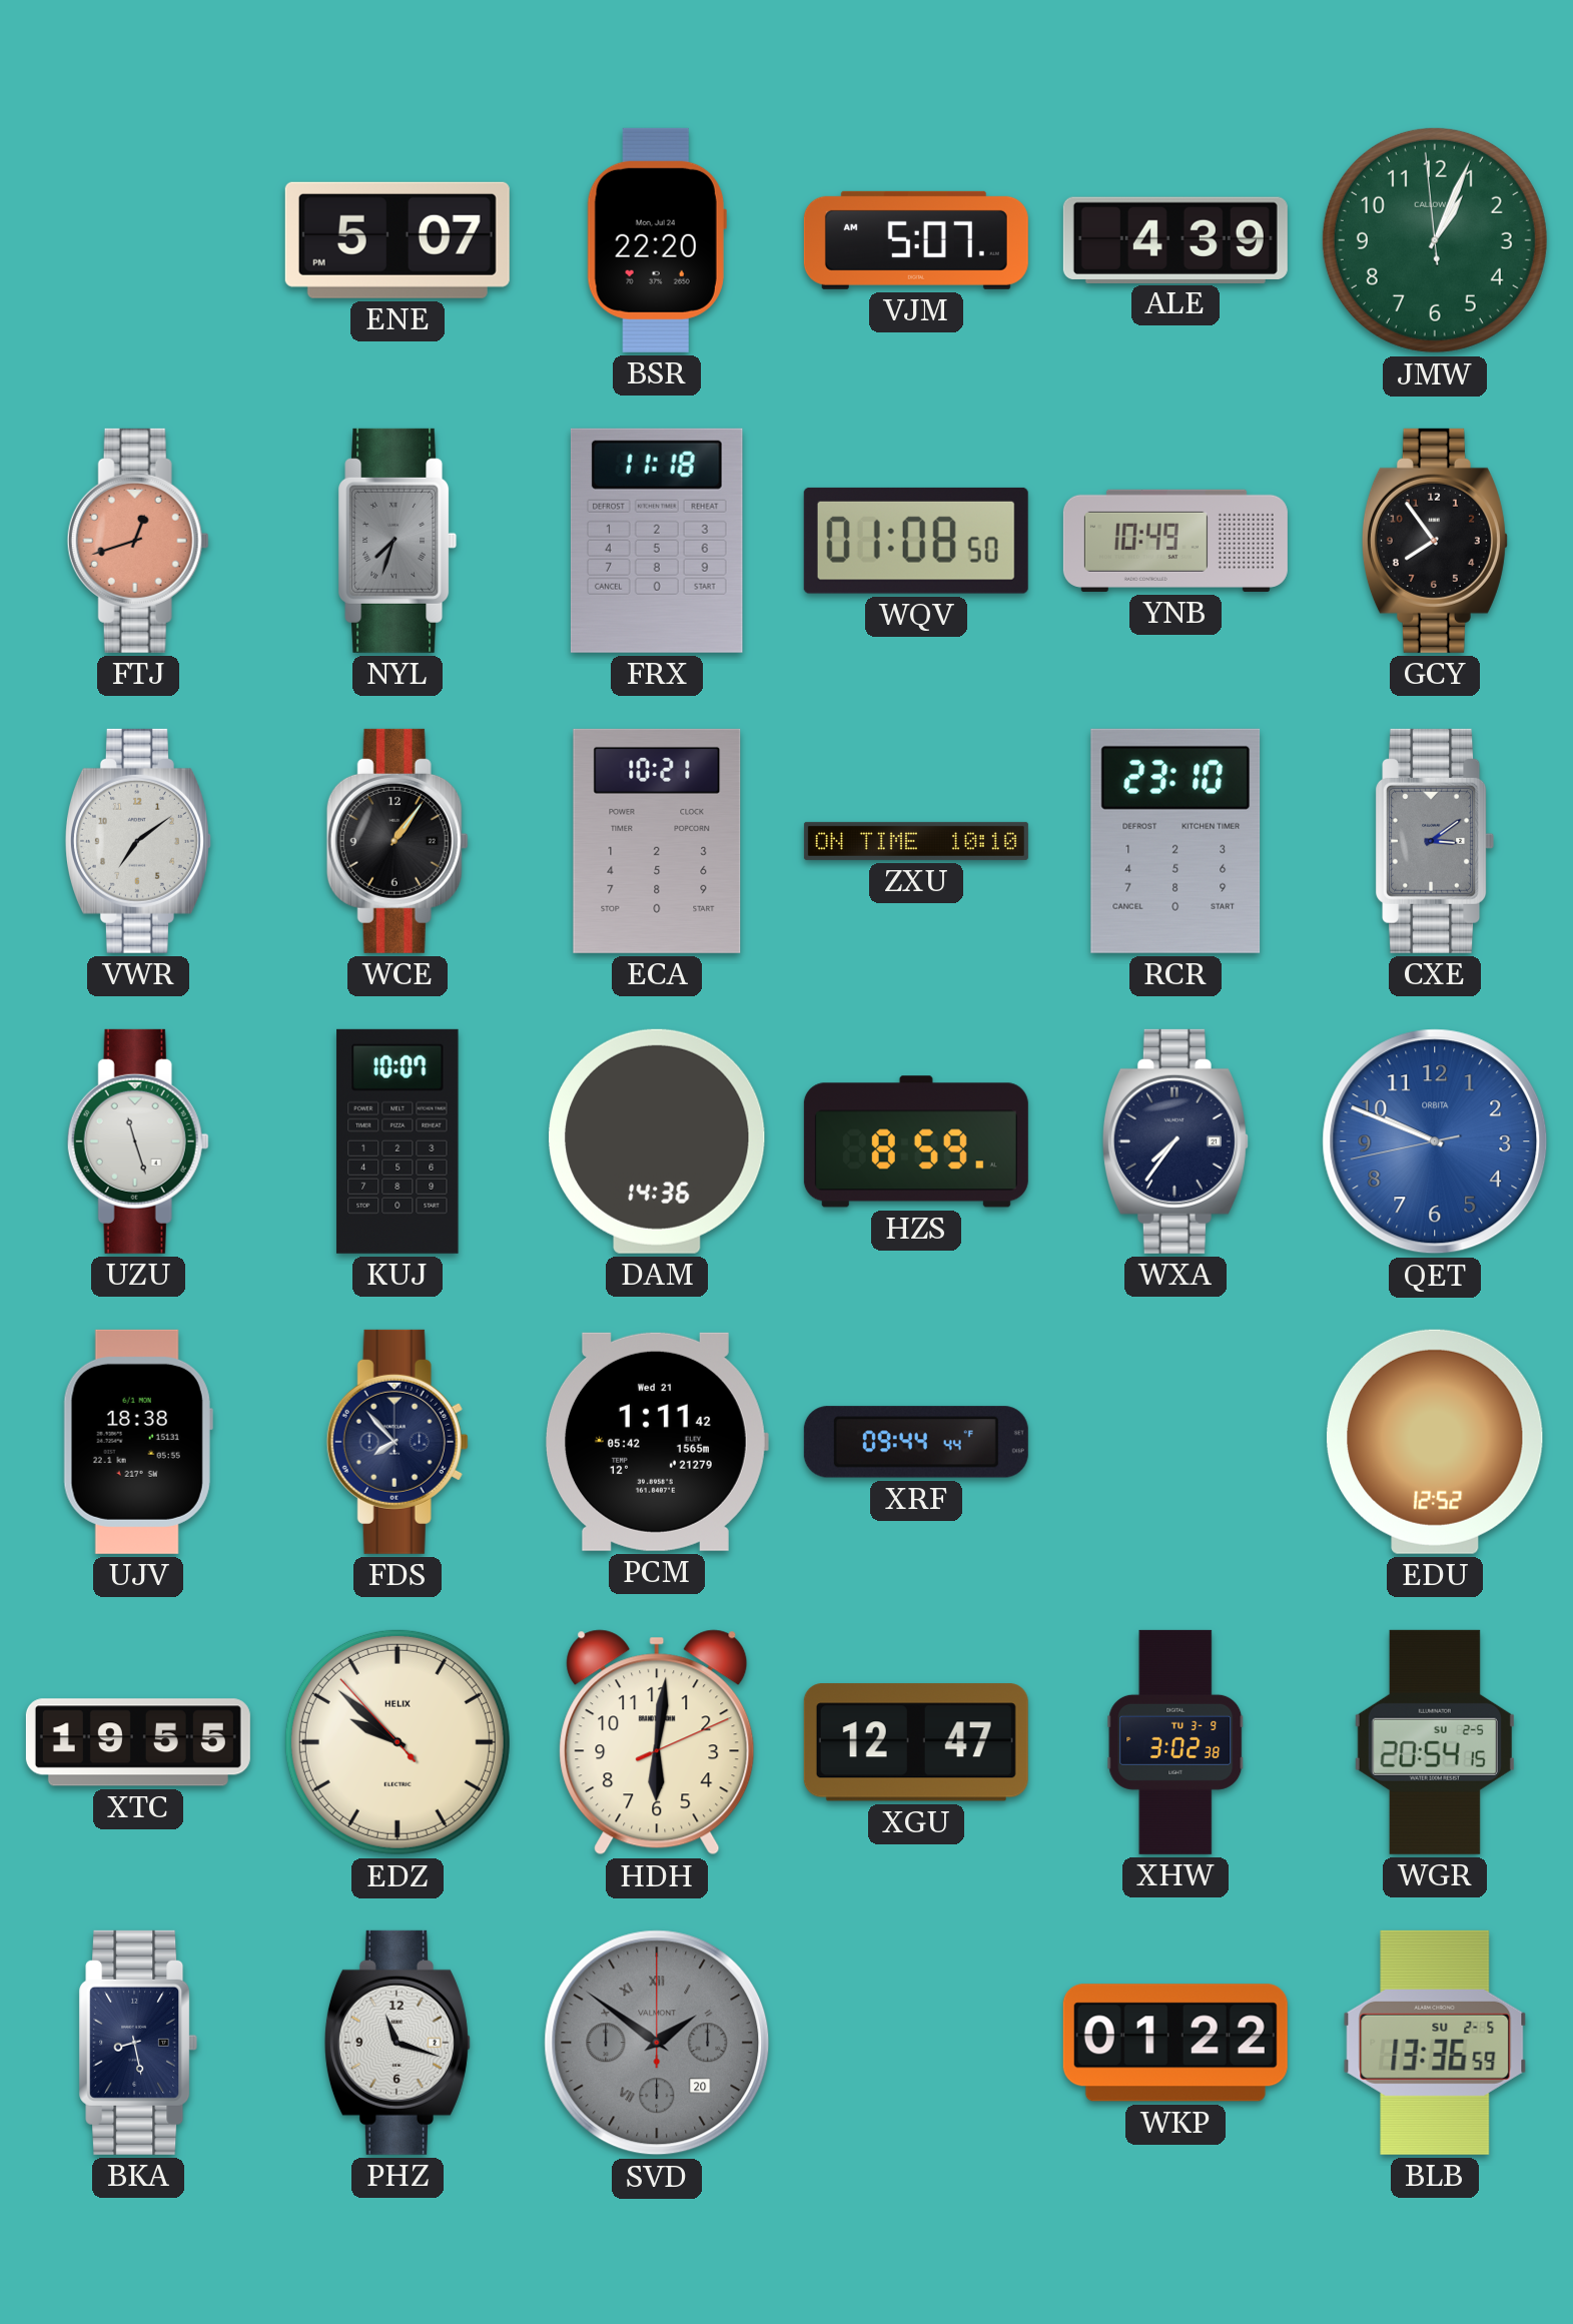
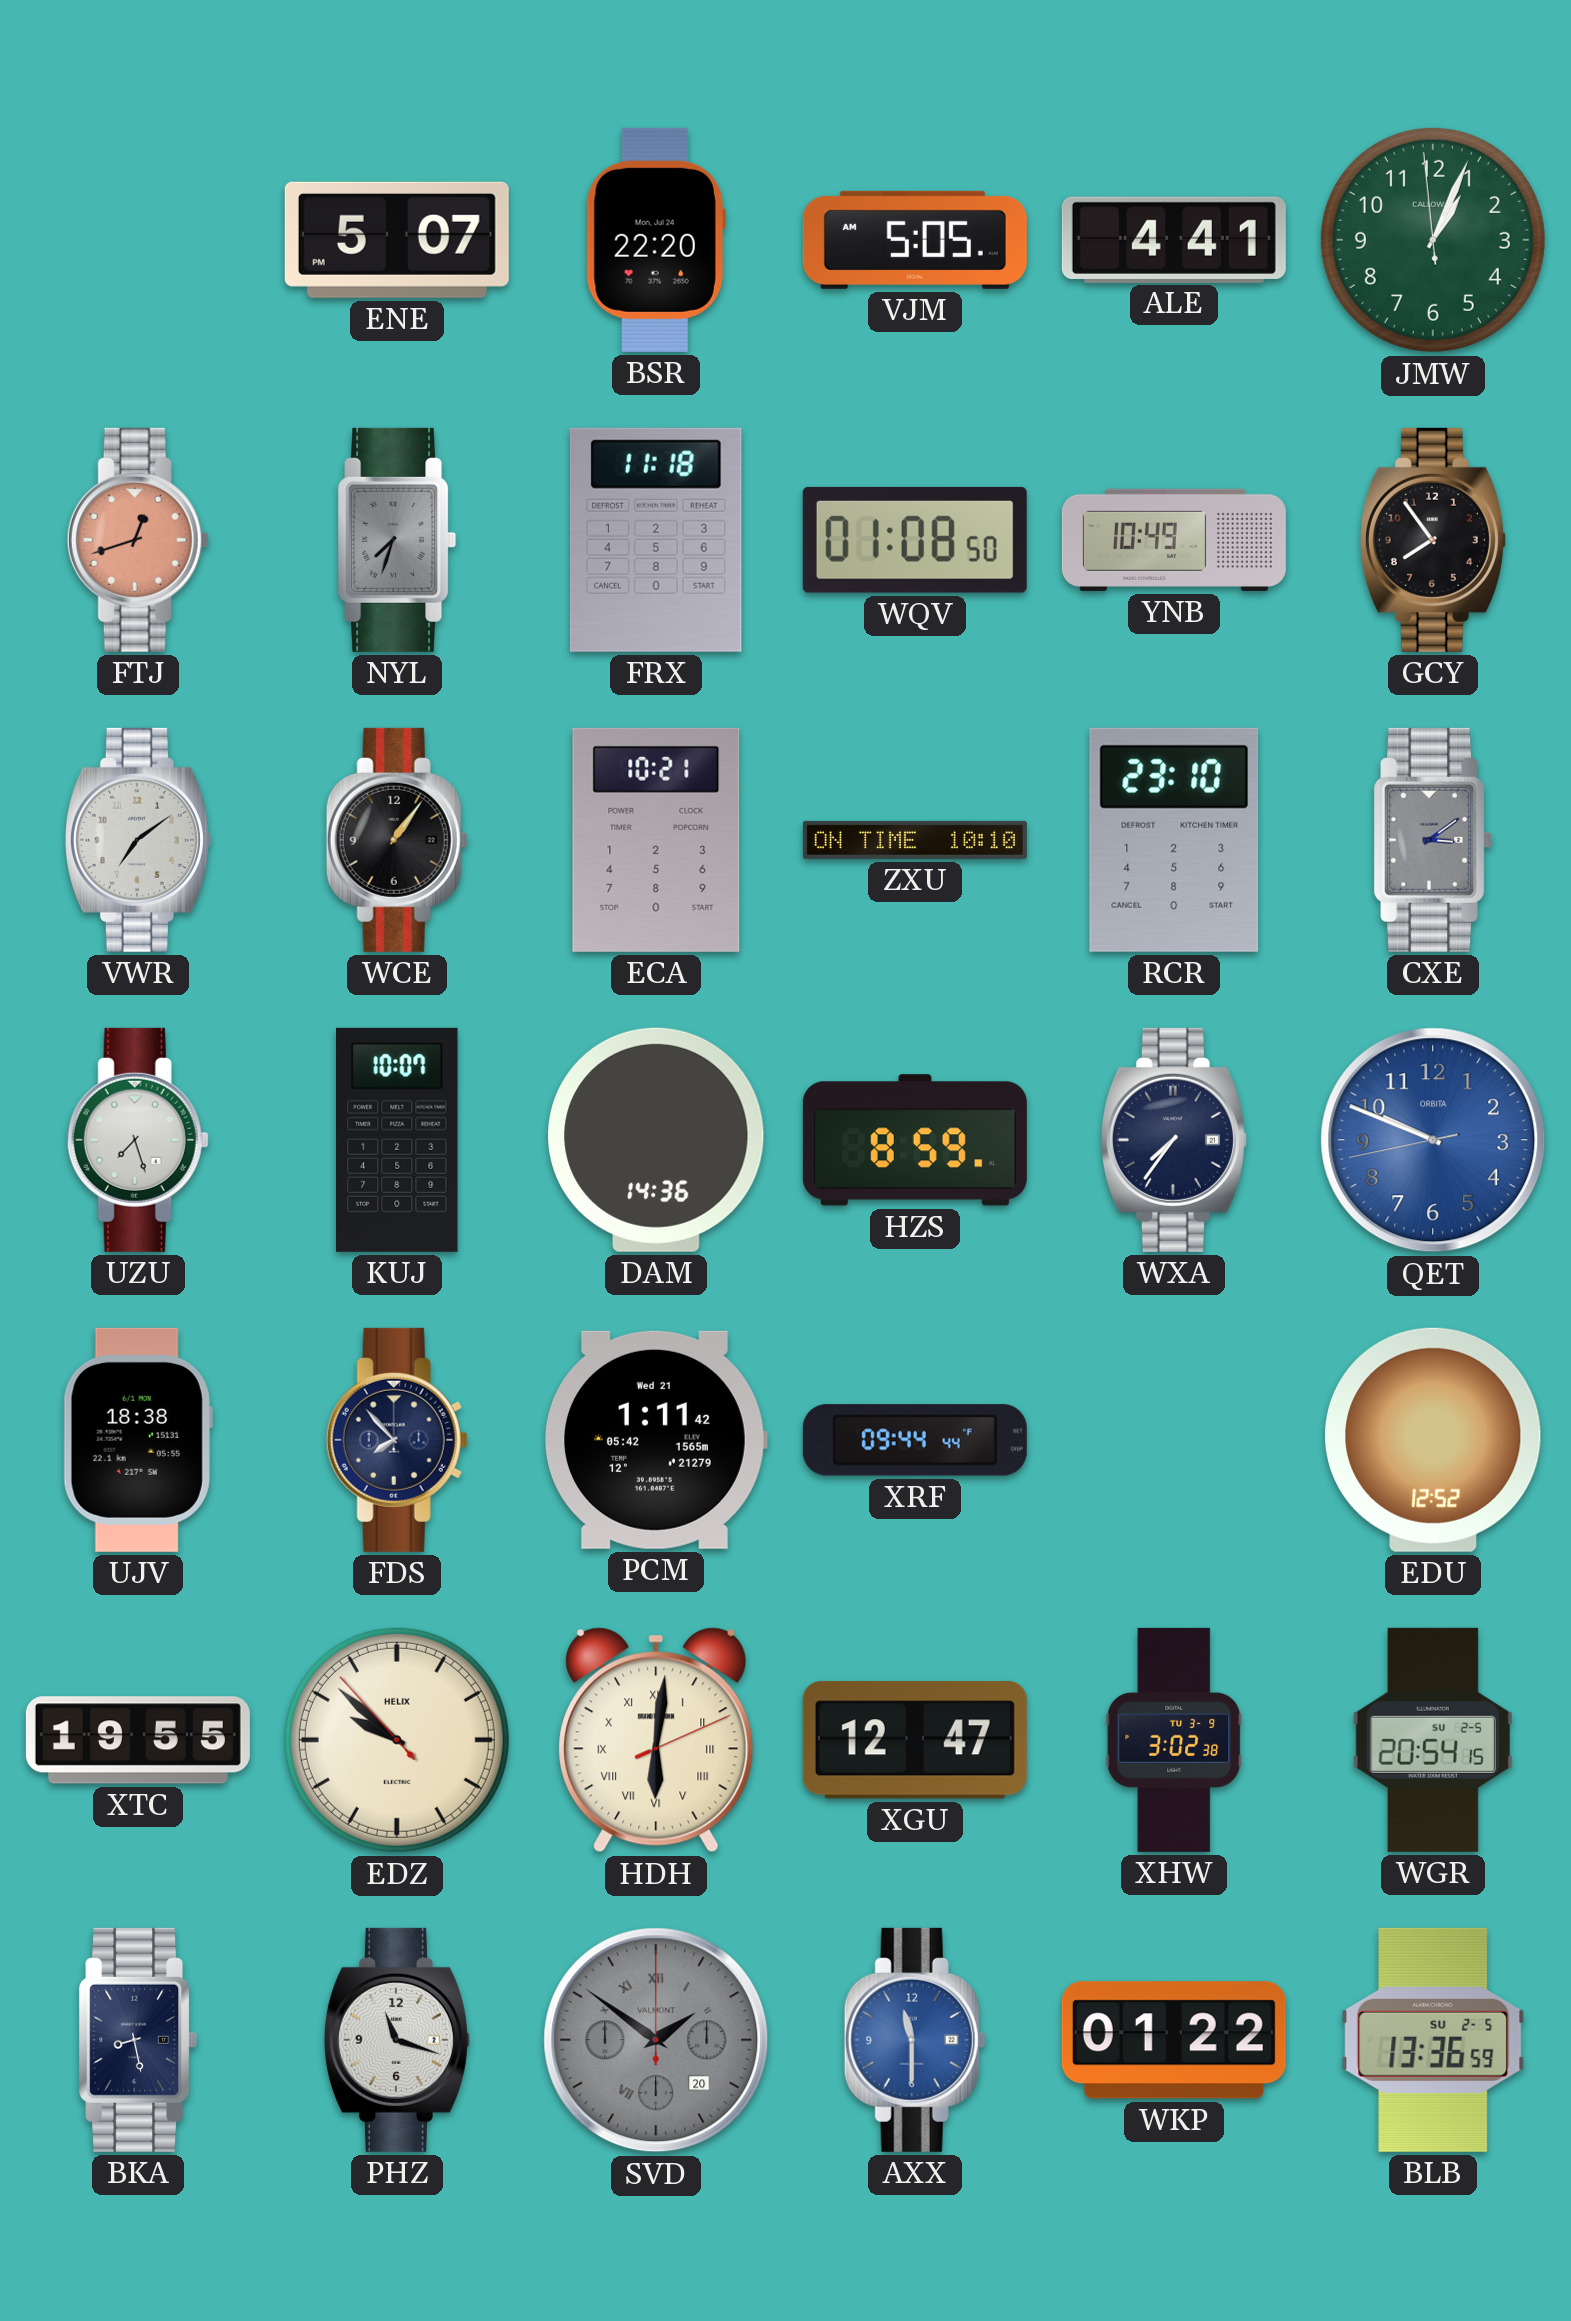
VJM: 5:07 -> 5:05 (915, 240)
ALE: 4:39 -> 4:41 (1174, 239)
UZU: 11:27 -> 7:27 (138, 1140)
HDH numerals: Arabic -> Roman (656, 1740)
AXX: none -> 11:30 (915, 2040)
